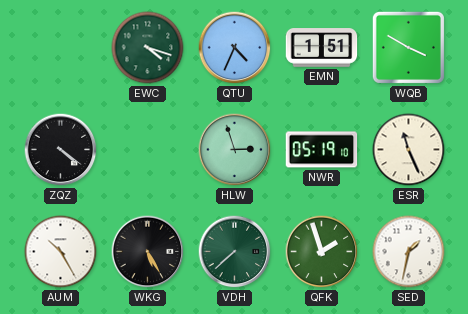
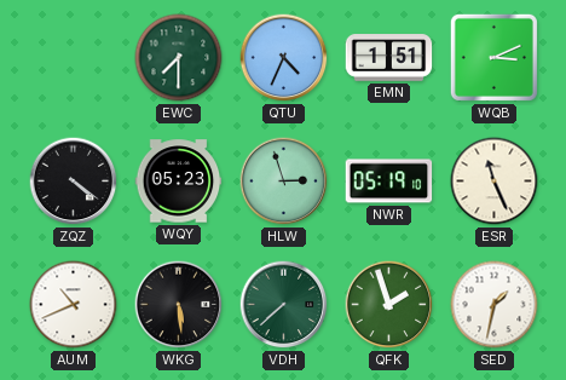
EWC: 4:18 -> 7:30 (179, 58)
WQB: 3:50 -> 3:11 (493, 57)
WQY: none -> 05:23 (179, 182)
AUM: 10:25 -> 10:41 (74, 305)
WKG: 5:25 -> 5:29 (179, 305)
